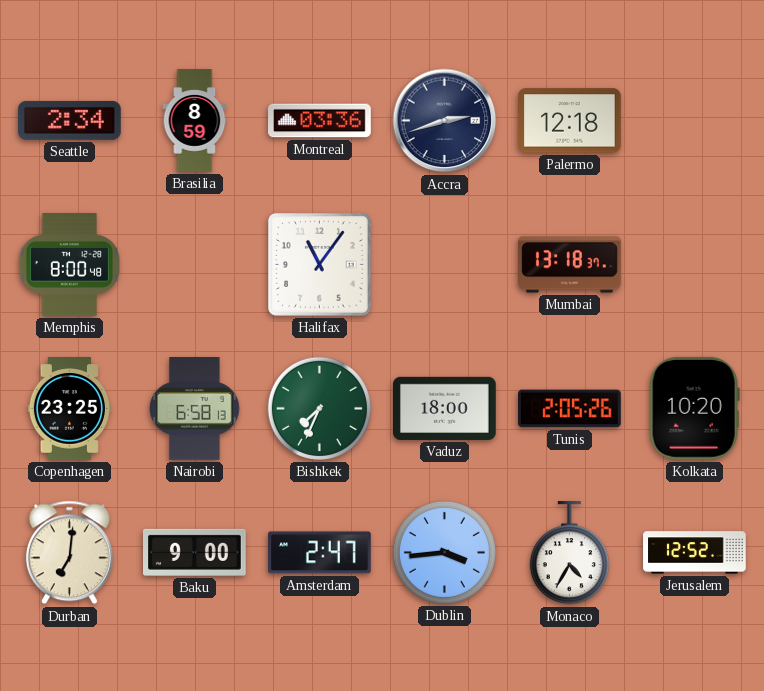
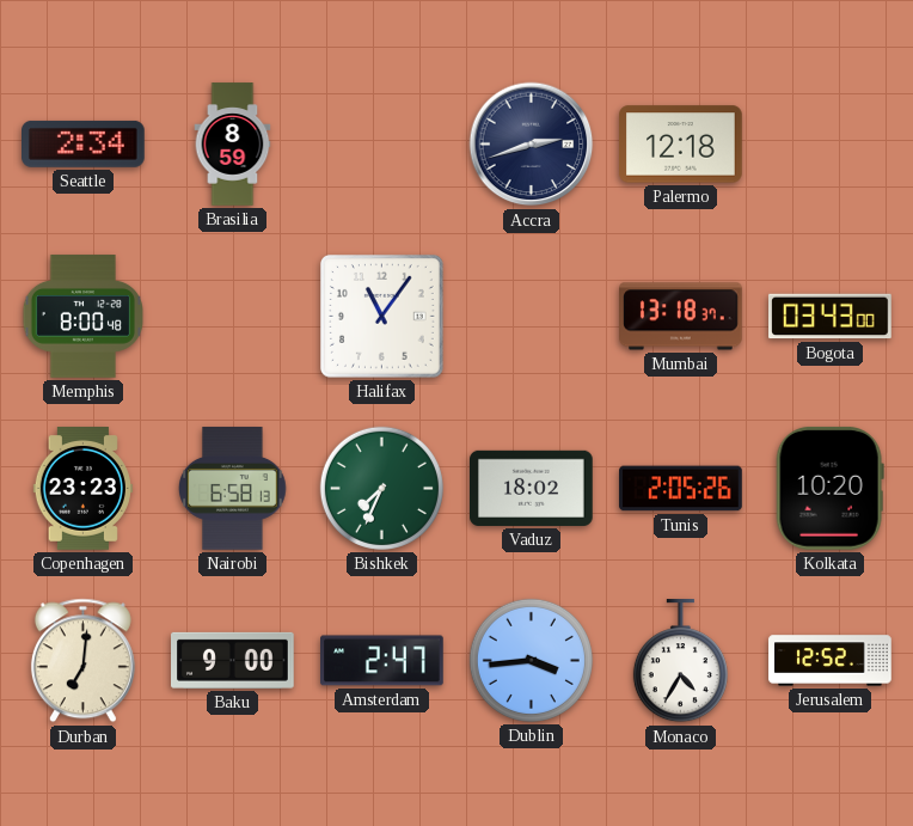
Montreal: 03:36 -> none (320, 121)
Bogota: none -> 03:43 (831, 317)
Copenhagen: 23:25 -> 23:23 (82, 489)
Vaduz: 18:00 -> 18:02 (532, 488)
